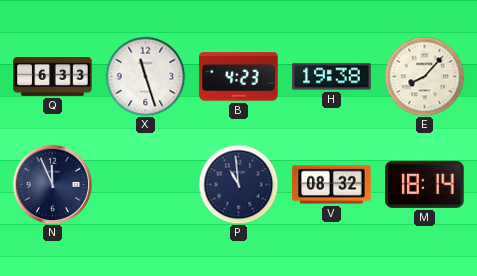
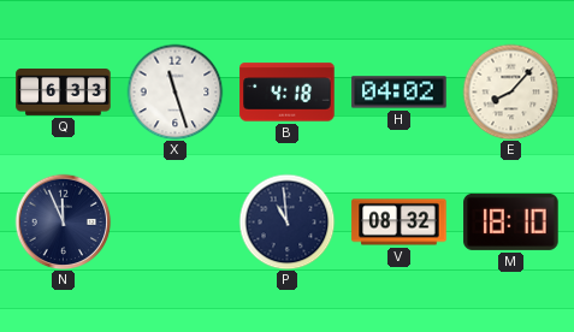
B: 4:23 -> 4:18 (288, 93)
H: 19:38 -> 04:02 (400, 93)
M: 18:14 -> 18:10 (511, 221)
